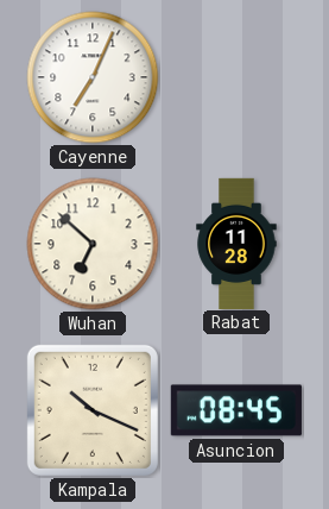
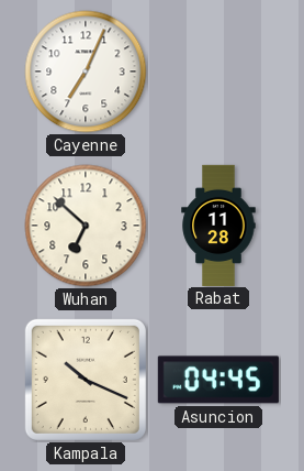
Asuncion: 08:45 -> 04:45 (218, 380)
